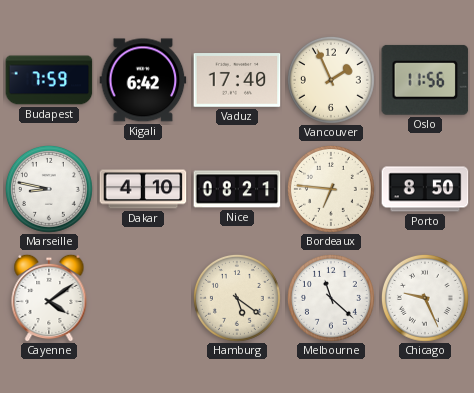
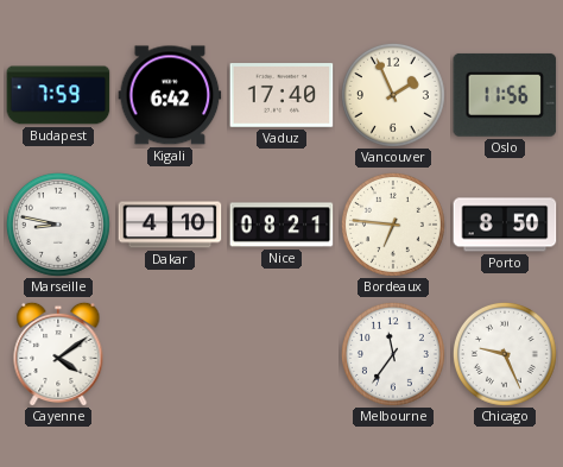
Hamburg: 5:21 -> none (237, 298)
Melbourne: 11:22 -> 11:36 (393, 354)
